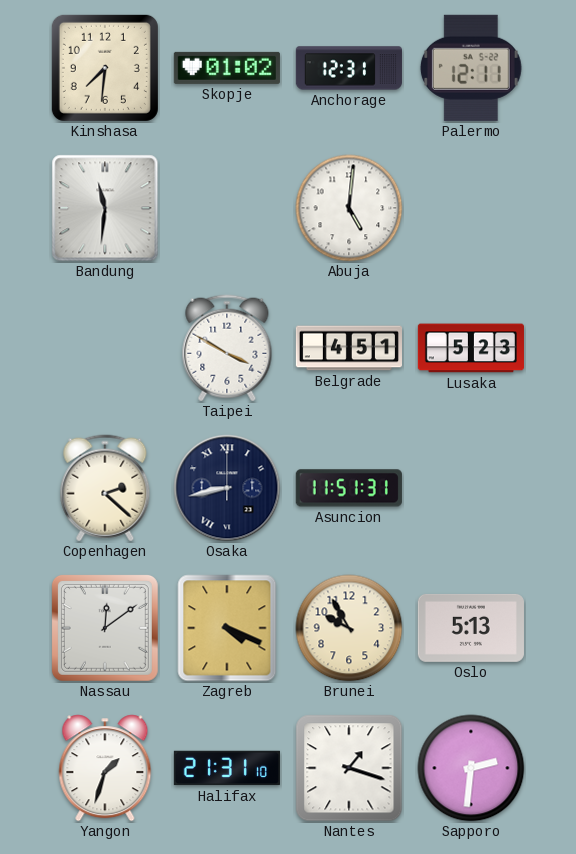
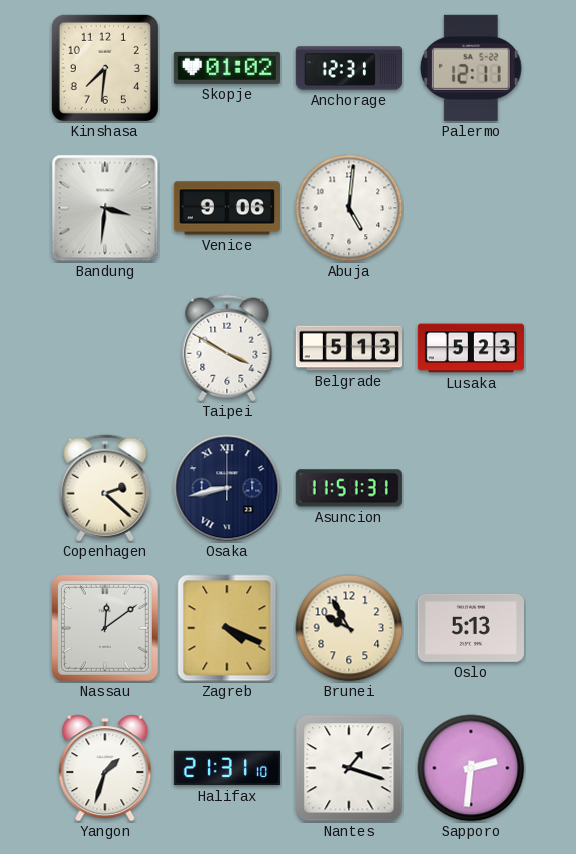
Bandung: 11:31 -> 3:31 (105, 208)
Venice: none -> 9:06 (227, 208)
Belgrade: 4:51 -> 5:13 (348, 348)
